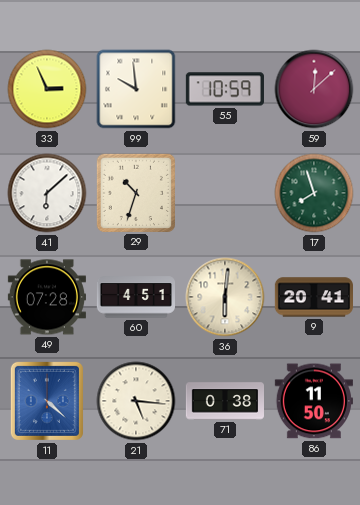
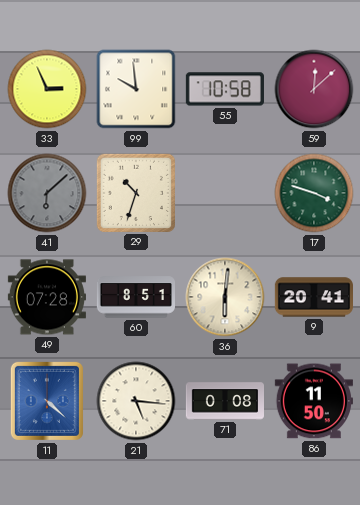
55: 10:59 -> 10:58 (225, 89)
41 dial: white -> grey (47, 193)
17: 7:57 -> 3:48 (314, 193)
60: 4:51 -> 8:51 (135, 297)
71: 0:38 -> 0:08 (224, 401)
